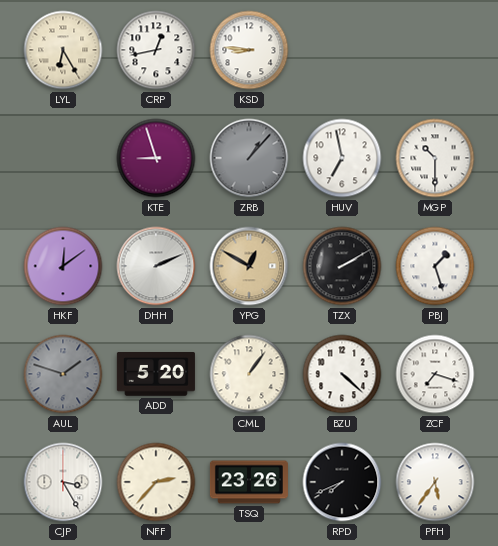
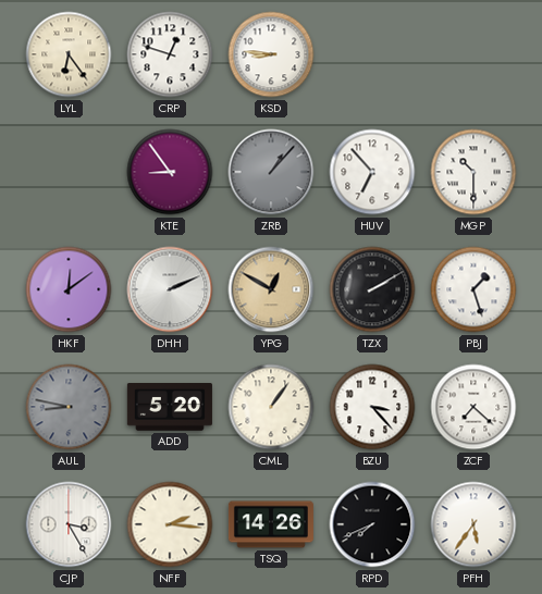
LYL: 6:25 -> 6:24 (69, 54)
CRP: 12:43 -> 12:48 (170, 54)
KTE: 8:57 -> 8:54 (170, 172)
HUV: 6:58 -> 6:53 (372, 172)
AUL: 1:48 -> 8:47 (69, 407)
BZU: 4:22 -> 3:23 (372, 407)
ZCF: 7:18 -> 7:22 (473, 407)
NFF: 2:37 -> 2:16 (170, 524)
TSQ: 23:26 -> 14:26 (271, 524)
